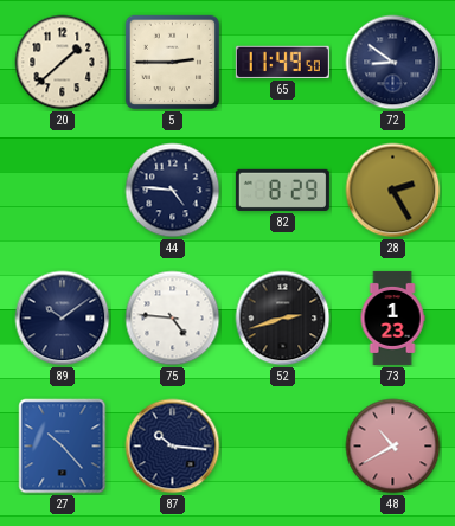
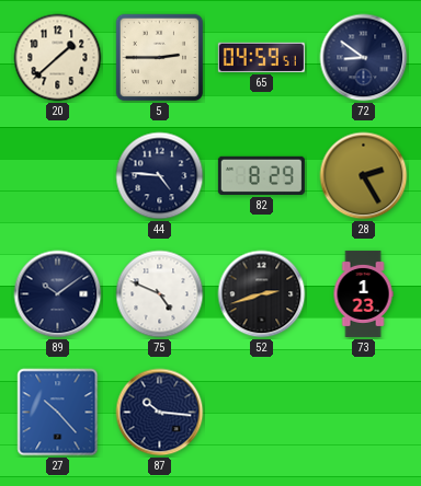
65: 11:49 -> 04:59 (261, 57)
75: 4:46 -> 4:49 (160, 294)
48: 10:40 -> none (393, 447)
